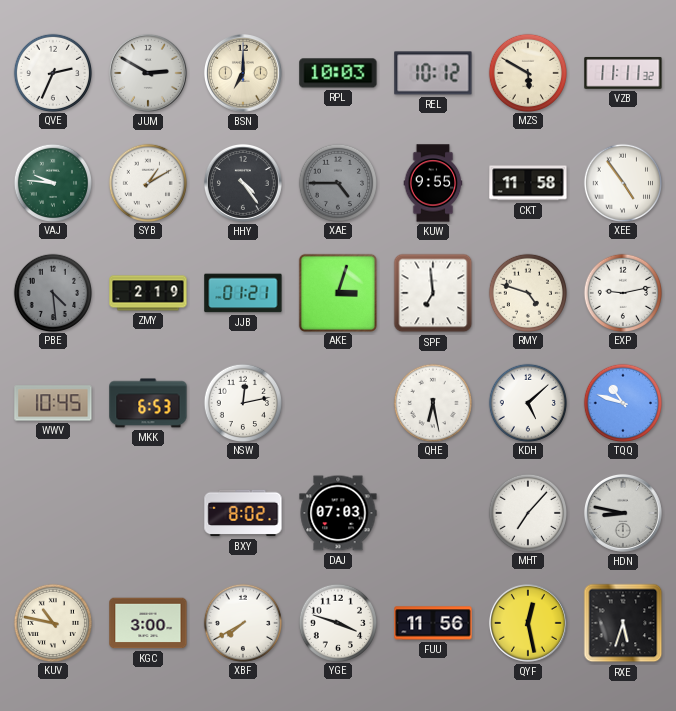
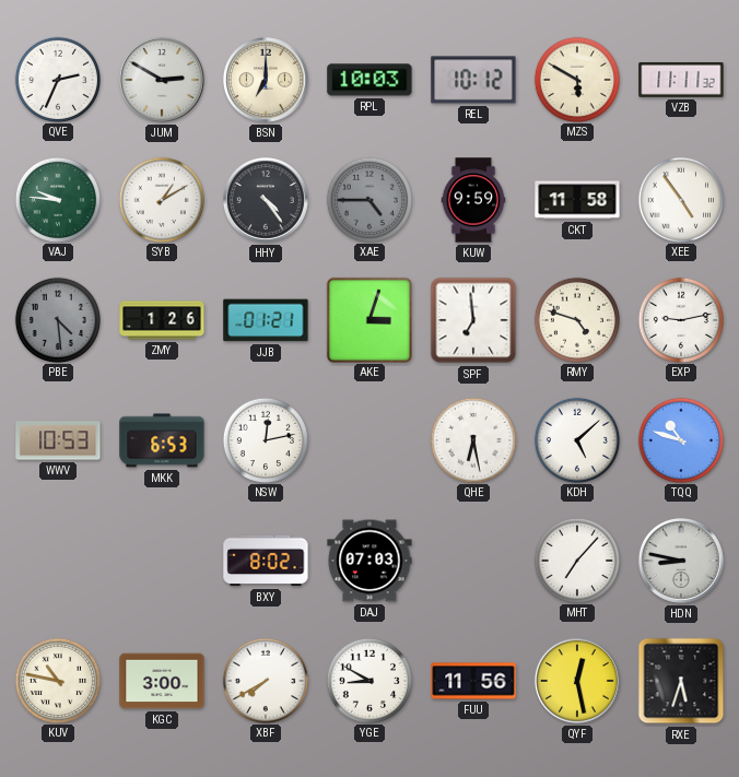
KUW: 9:55 -> 9:59 (473, 200)
ZMY: 2:19 -> 1:26 (162, 320)
WWV: 10:45 -> 10:53 (58, 440)
YGE: 3:48 -> 8:50 (368, 680)
